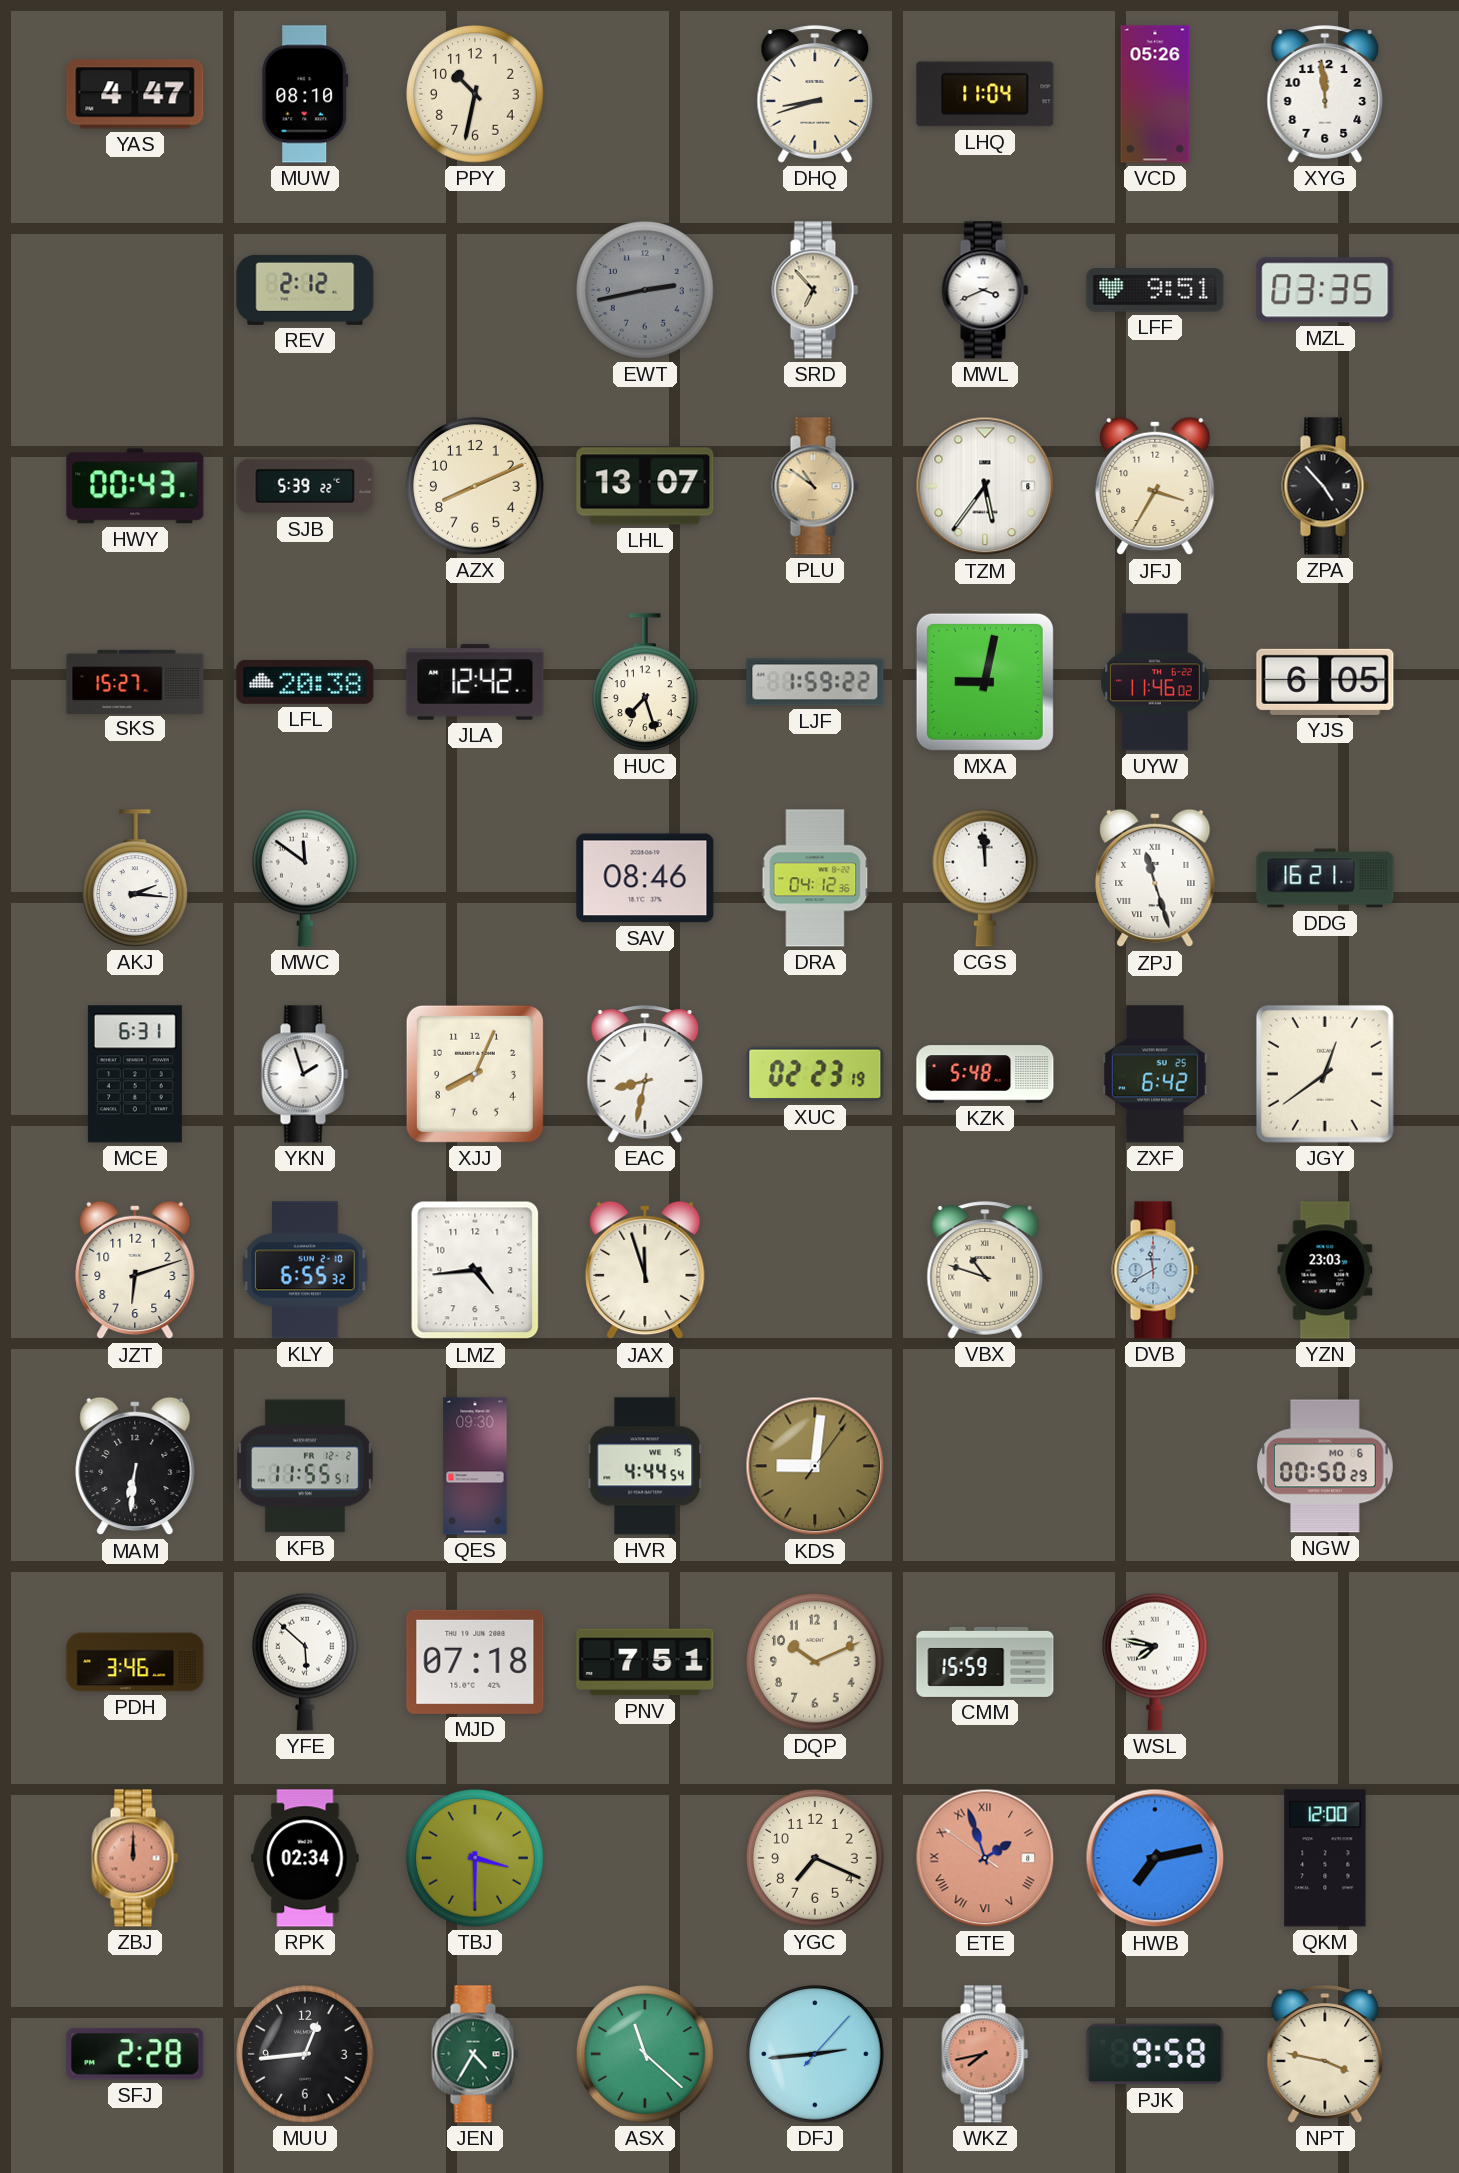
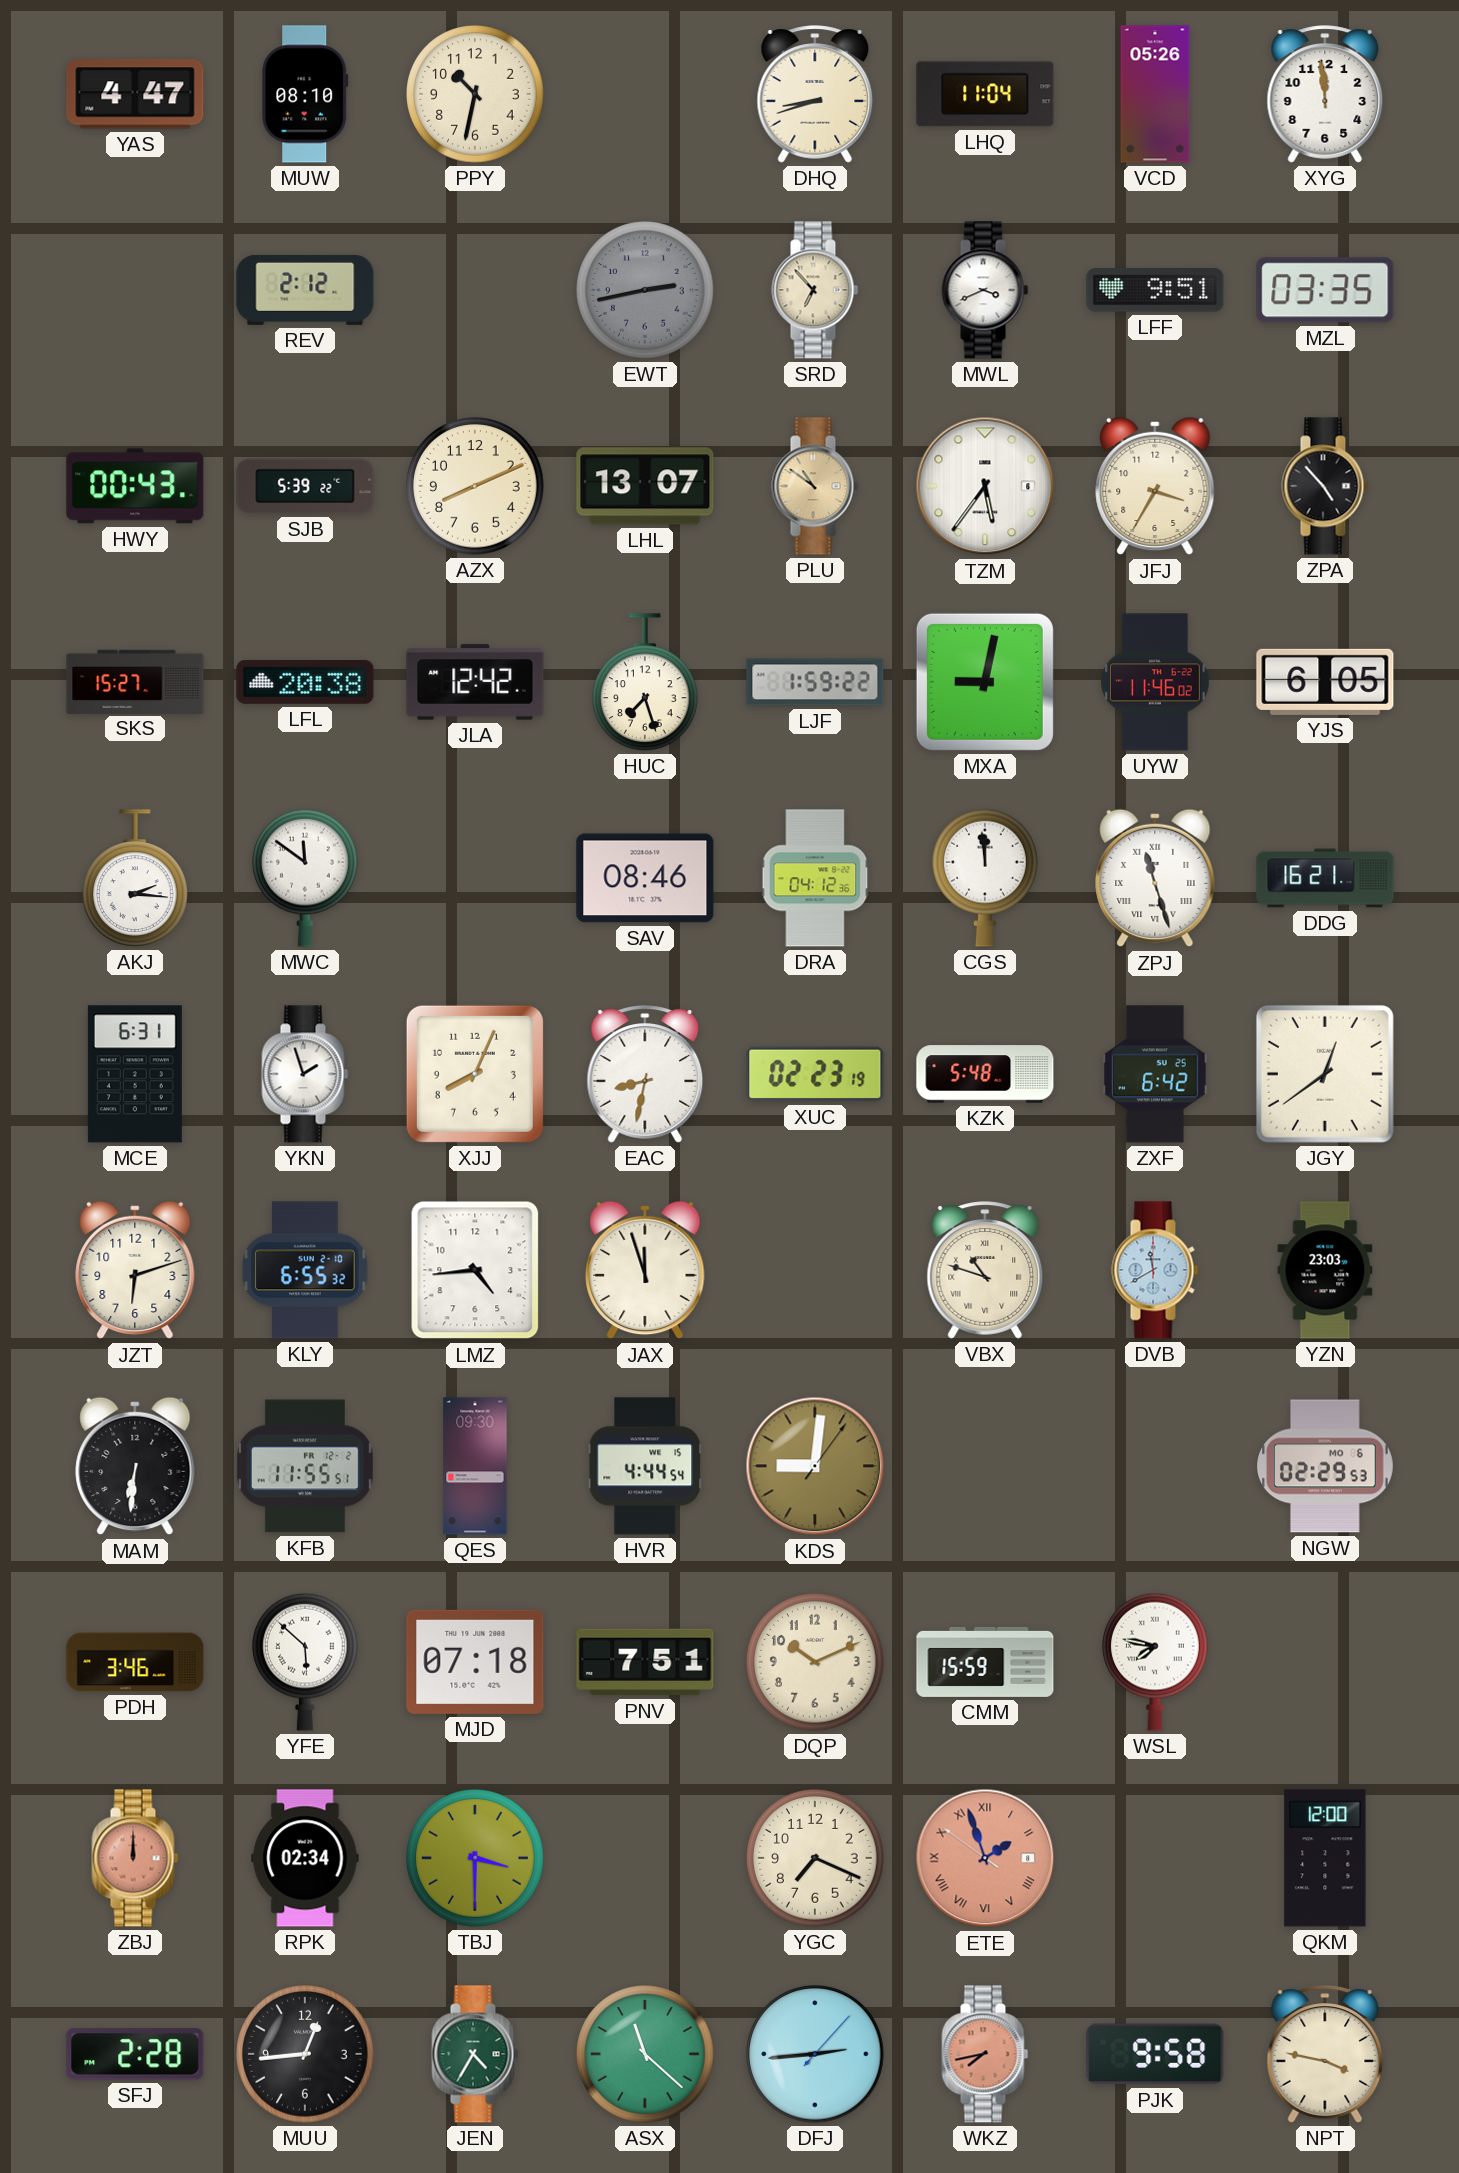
NGW: 00:50 -> 02:29 (1326, 1466)
HWB: 7:13 -> none (1155, 1858)
